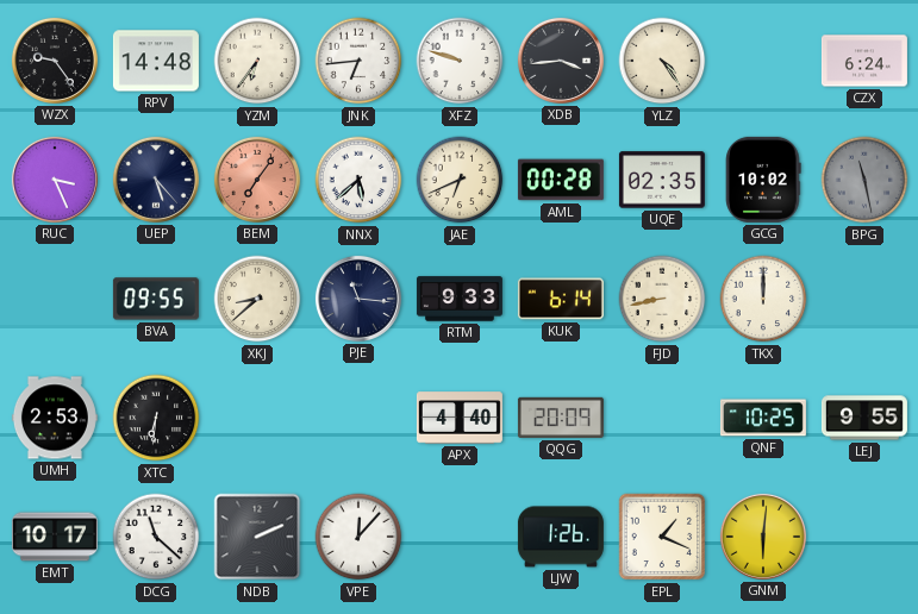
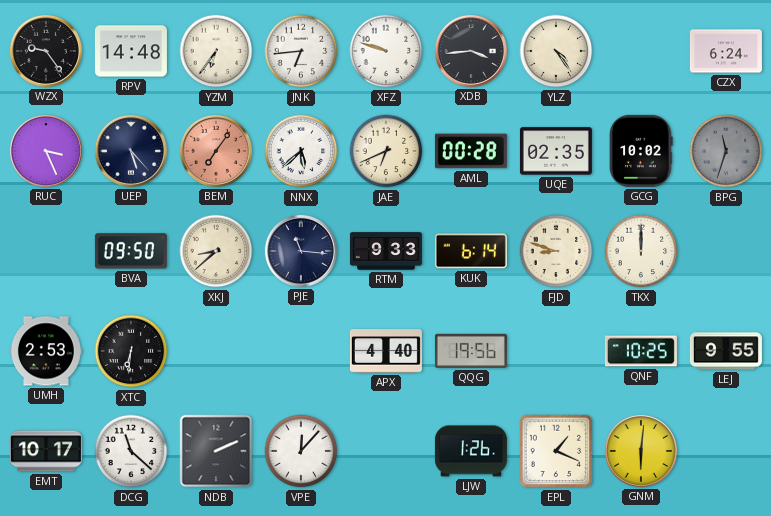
BPG: 11:28 -> 11:33 (726, 151)
BVA: 09:55 -> 09:50 (131, 251)
FJD: 8:43 -> 8:48 (556, 251)
QQG: 20:09 -> 19:56 (471, 351)
